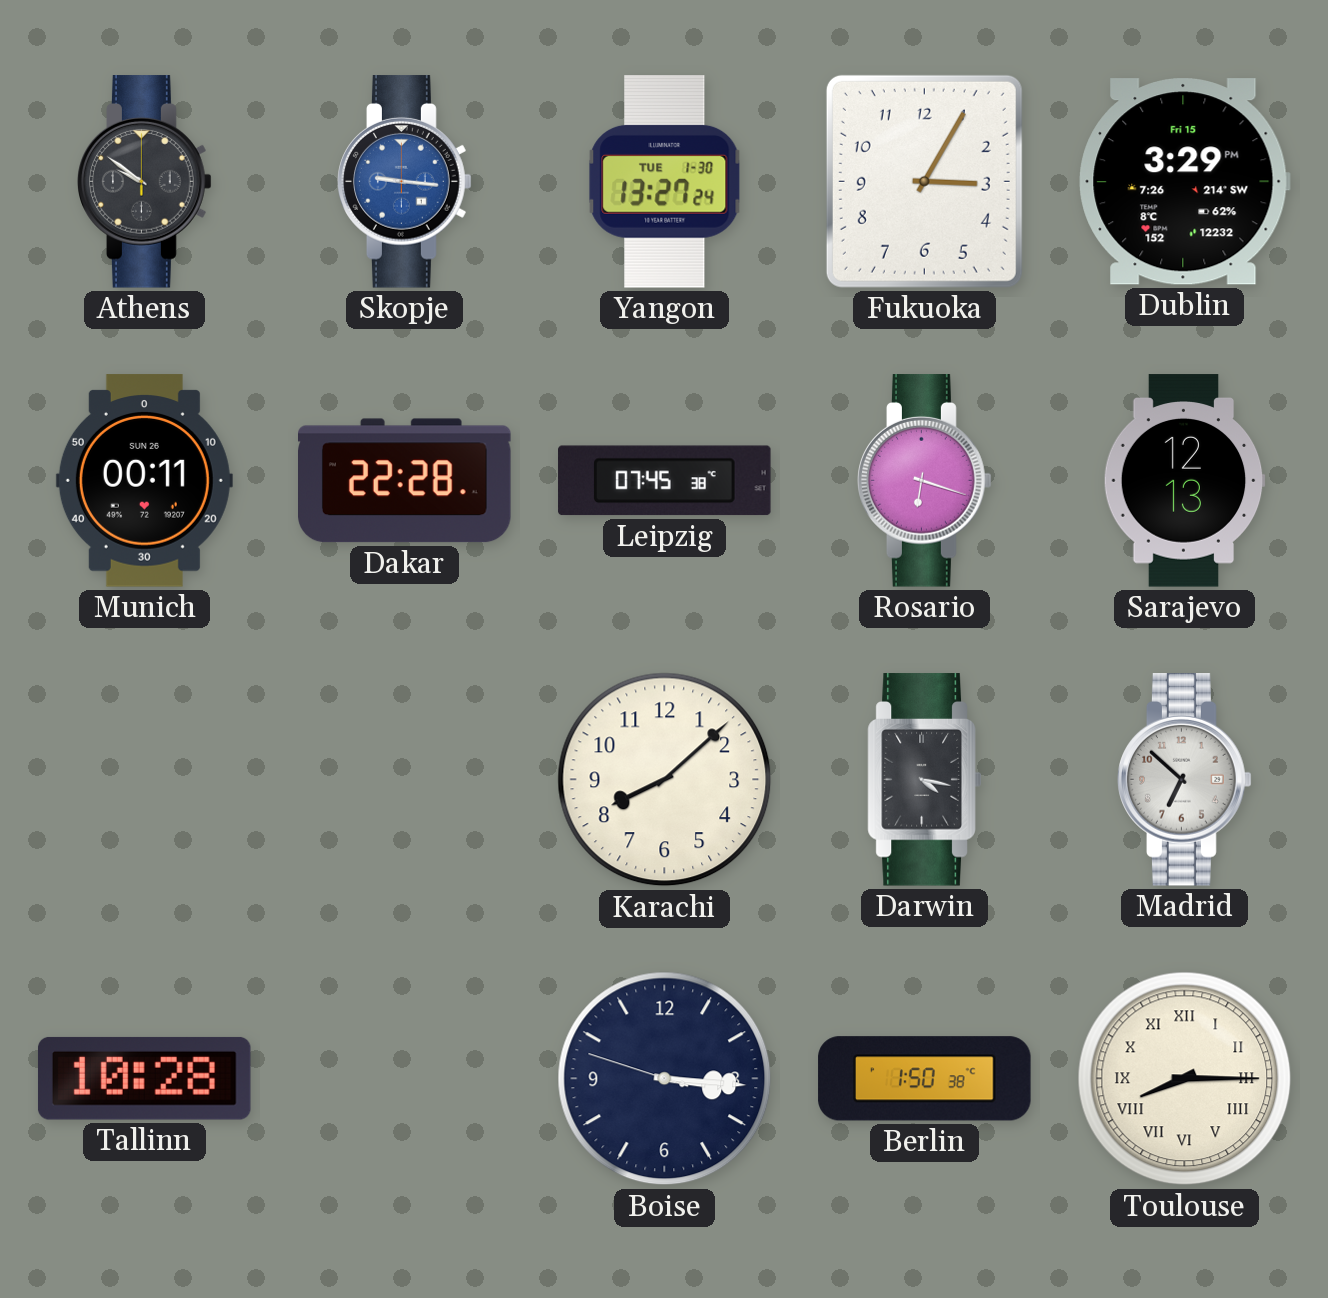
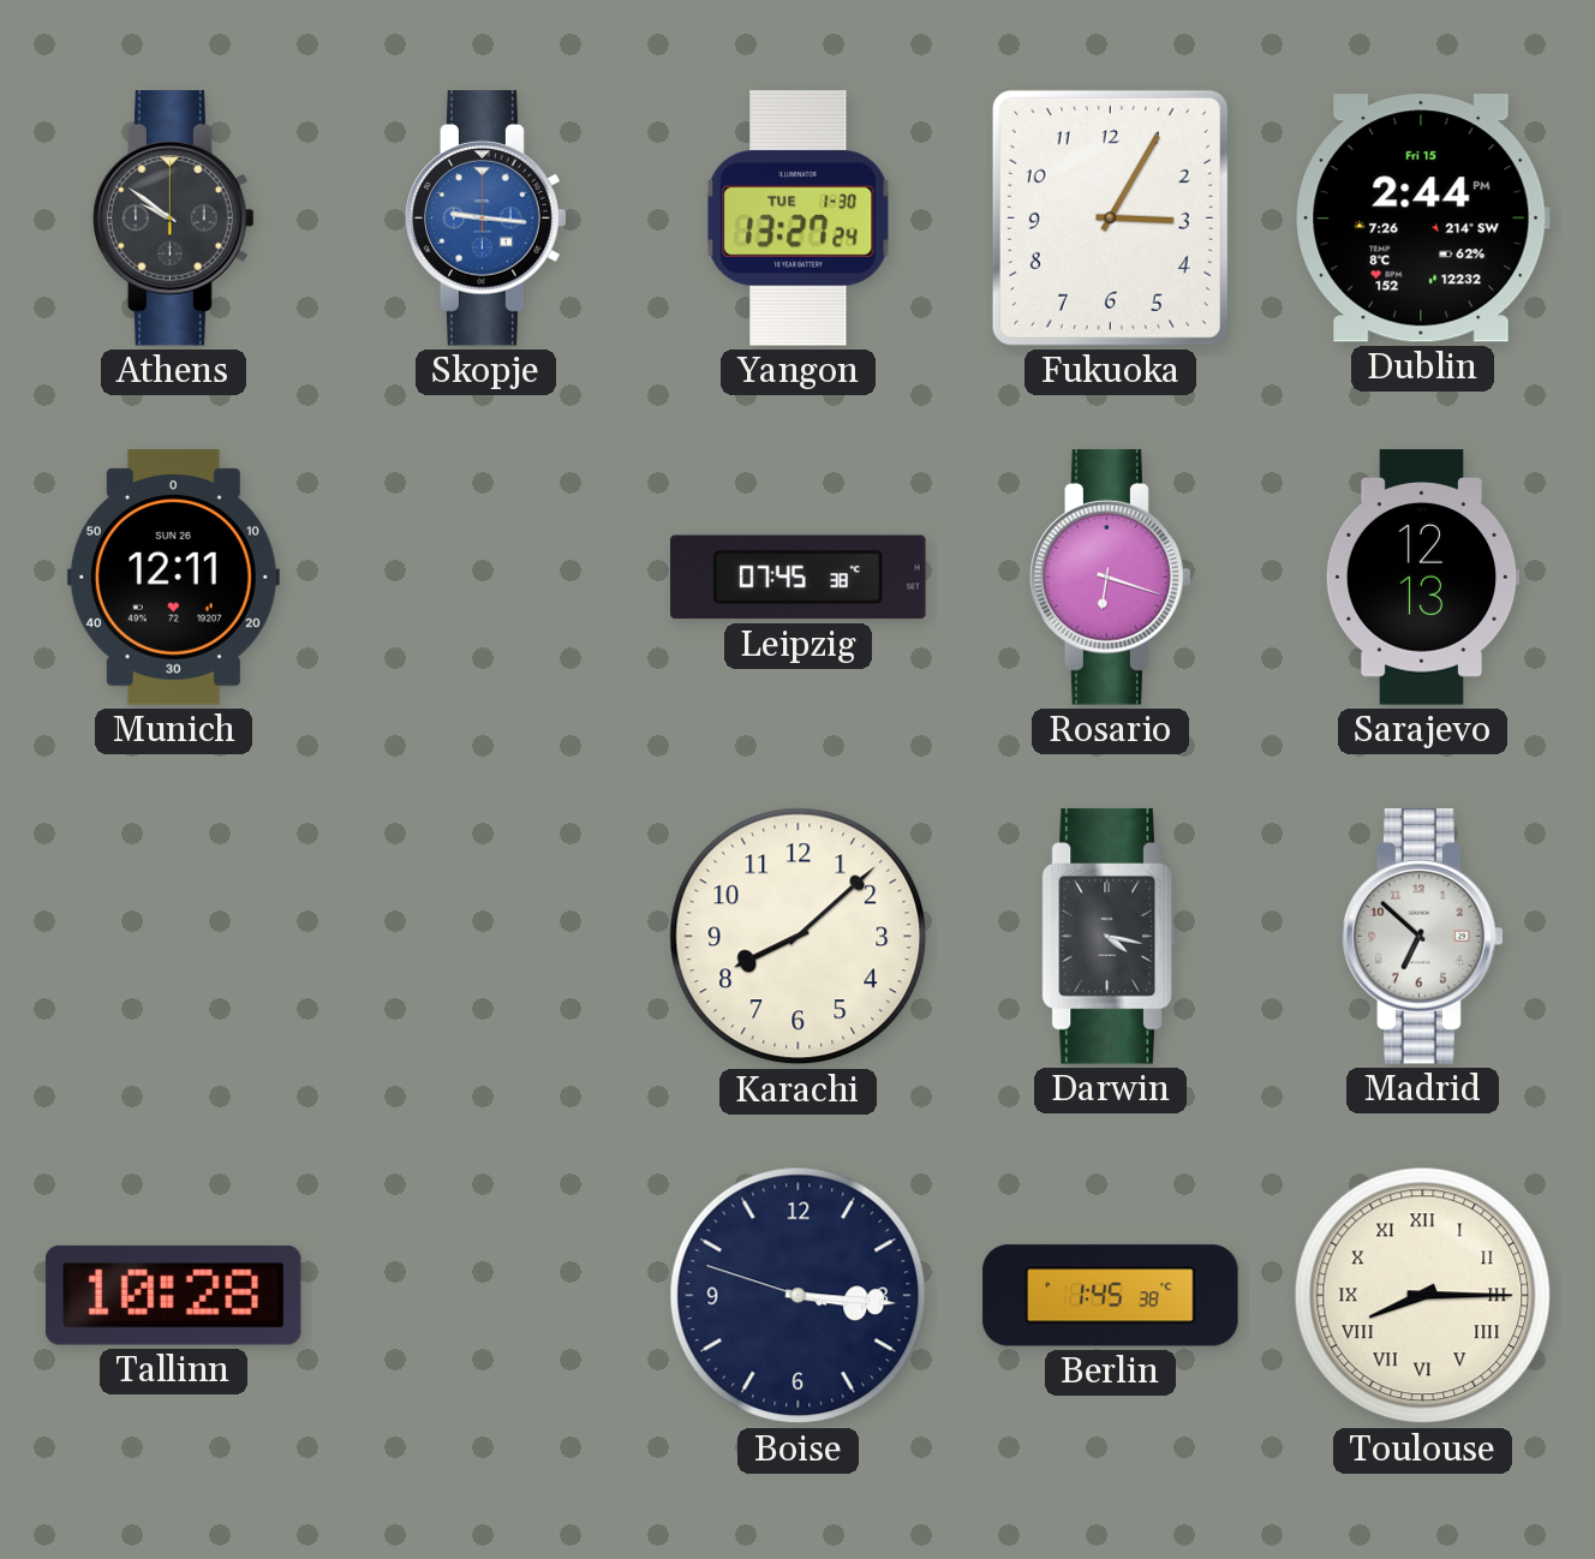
Dublin: 3:29 -> 2:44 (1422, 219)
Munich: 00:11 -> 12:11 (173, 578)
Dakar: 22:28 -> none (405, 481)
Berlin: 1:50 -> 1:45 (1111, 1296)
